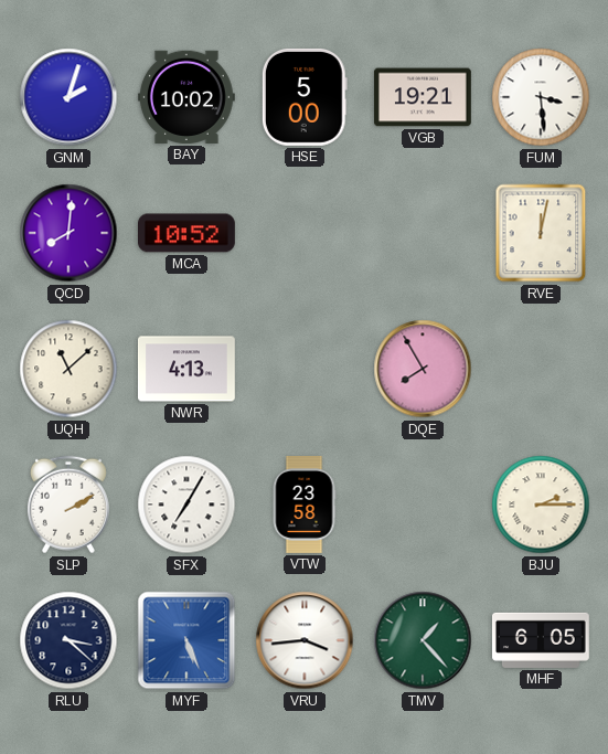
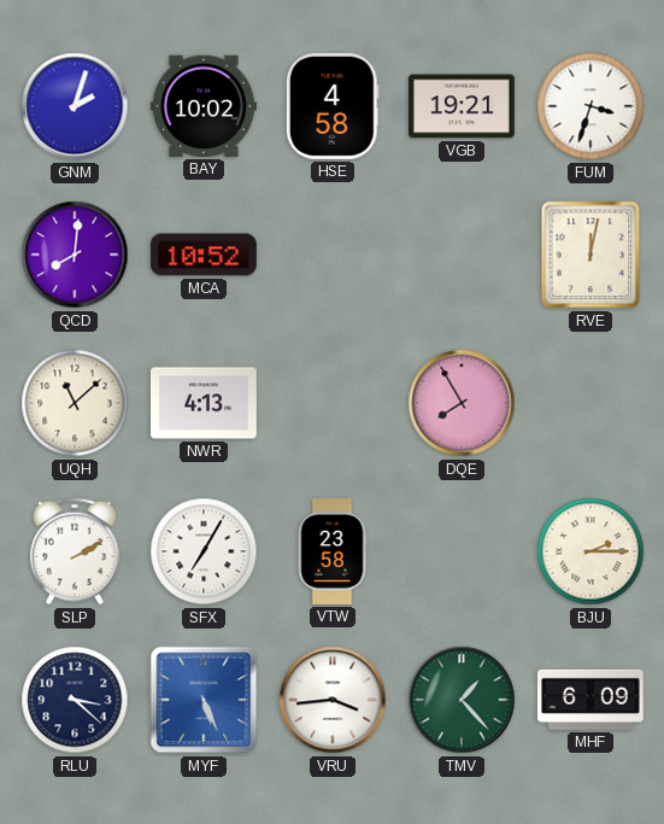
HSE: 5:00 -> 4:58 (333, 106)
FUM: 3:29 -> 3:33 (590, 106)
MHF: 6:05 -> 6:09 (590, 700)
